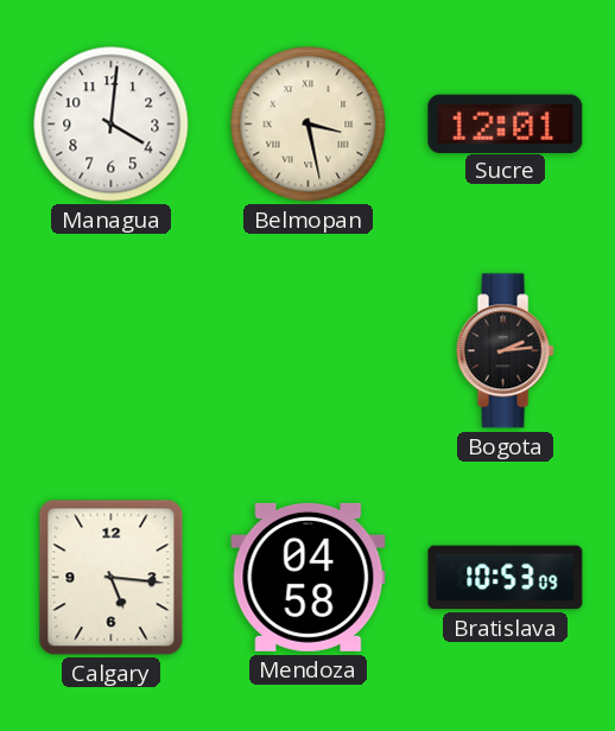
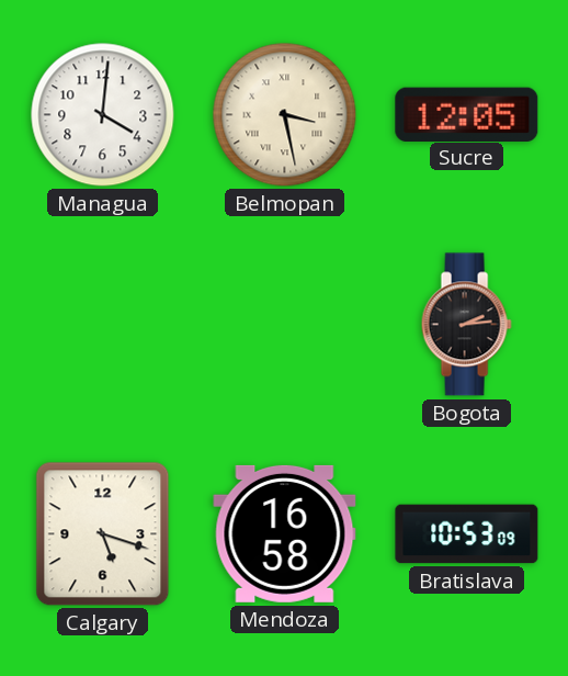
Sucre: 12:01 -> 12:05 (467, 114)
Calgary: 5:16 -> 5:18 (103, 534)
Mendoza: 04:58 -> 16:58 (285, 533)
